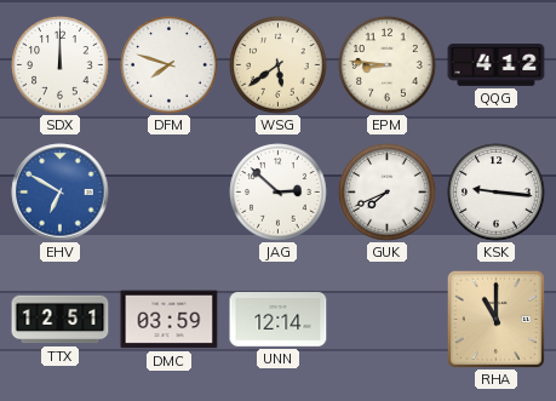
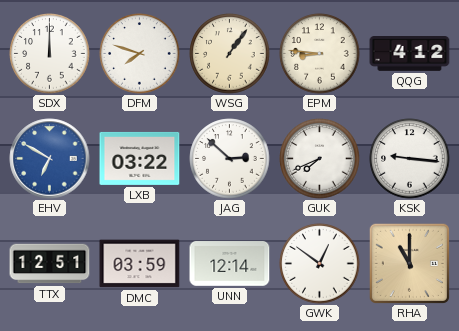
WSG: 5:39 -> 1:06 (230, 54)
LXB: none -> 03:22 (140, 158)
GWK: none -> 12:51 (320, 264)
